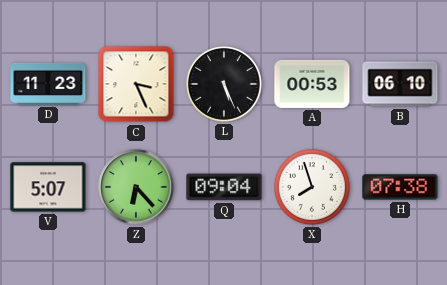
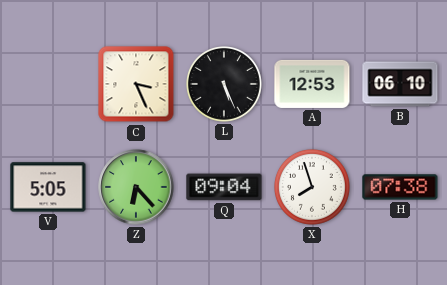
D: 11:23 -> none (48, 84)
A: 00:53 -> 12:53 (312, 84)
V: 5:07 -> 5:05 (48, 187)
